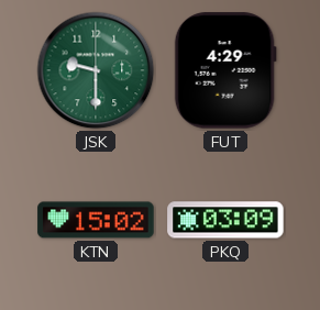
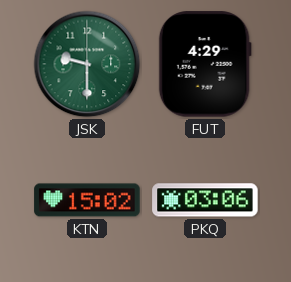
PKQ: 03:09 -> 03:06 (205, 200)
